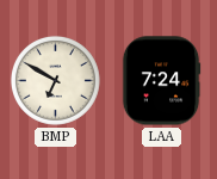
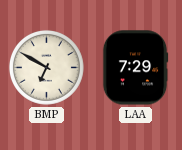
LAA: 7:24 -> 7:29 (135, 68)
